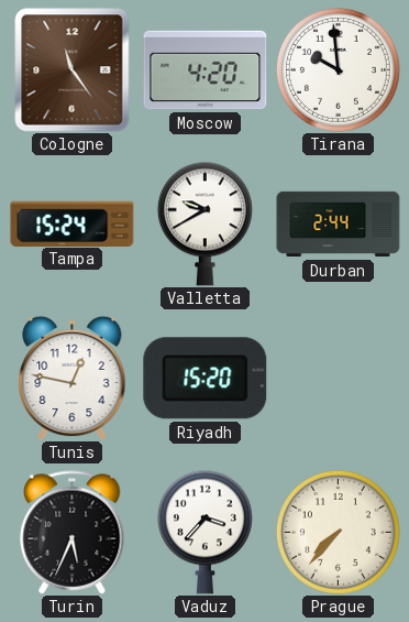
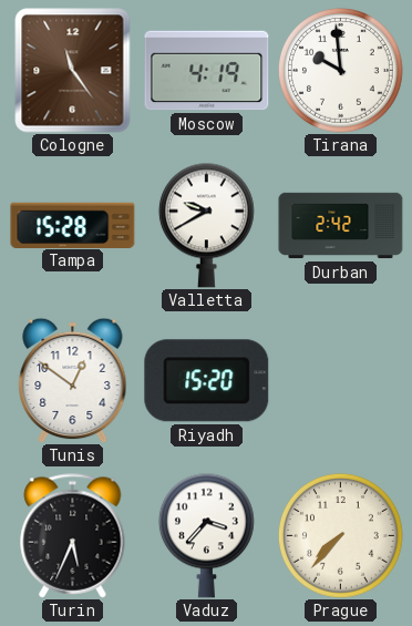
Moscow: 4:20 -> 4:19 (207, 71)
Tampa: 15:24 -> 15:28 (73, 225)
Durban: 2:44 -> 2:42 (341, 226)
Tunis: 12:47 -> 12:51 (73, 380)
